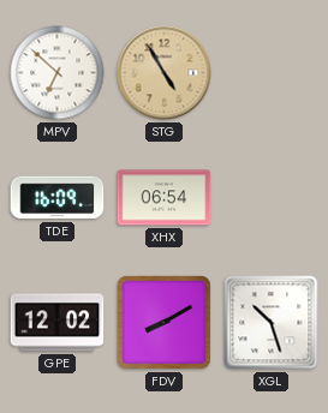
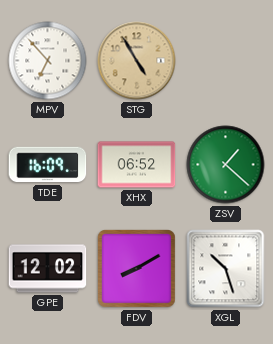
MPV: 6:52 -> 6:53 (48, 61)
XHX: 06:54 -> 06:52 (137, 165)
ZSV: none -> 1:22 (226, 165)
